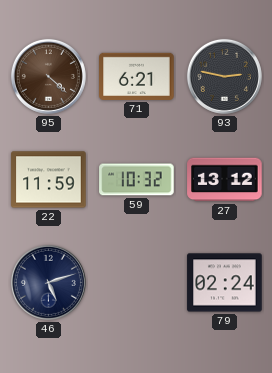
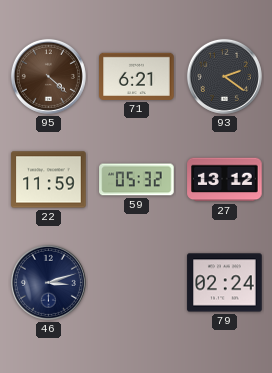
93: 2:47 -> 2:21 (224, 76)
59: 10:32 -> 05:32 (137, 180)
46: 5:12 -> 3:12 (48, 282)
